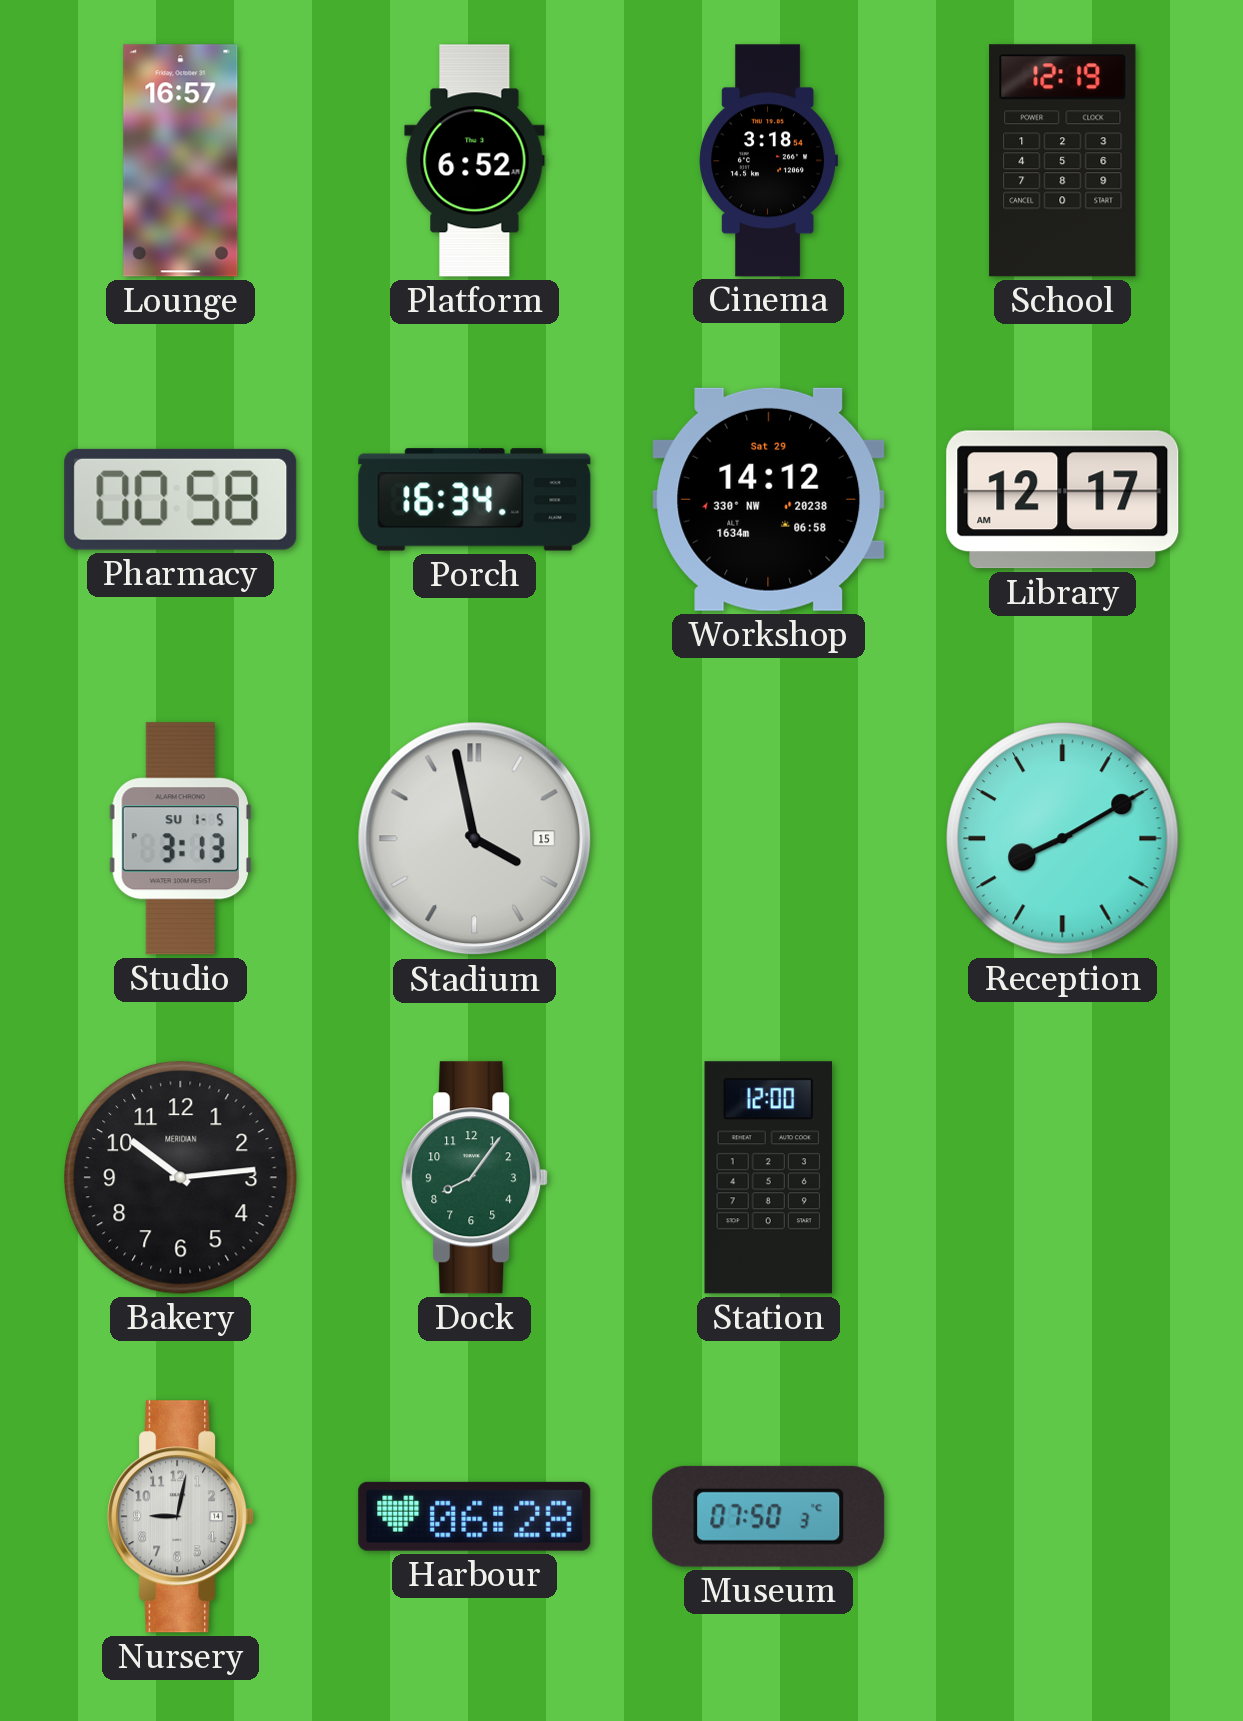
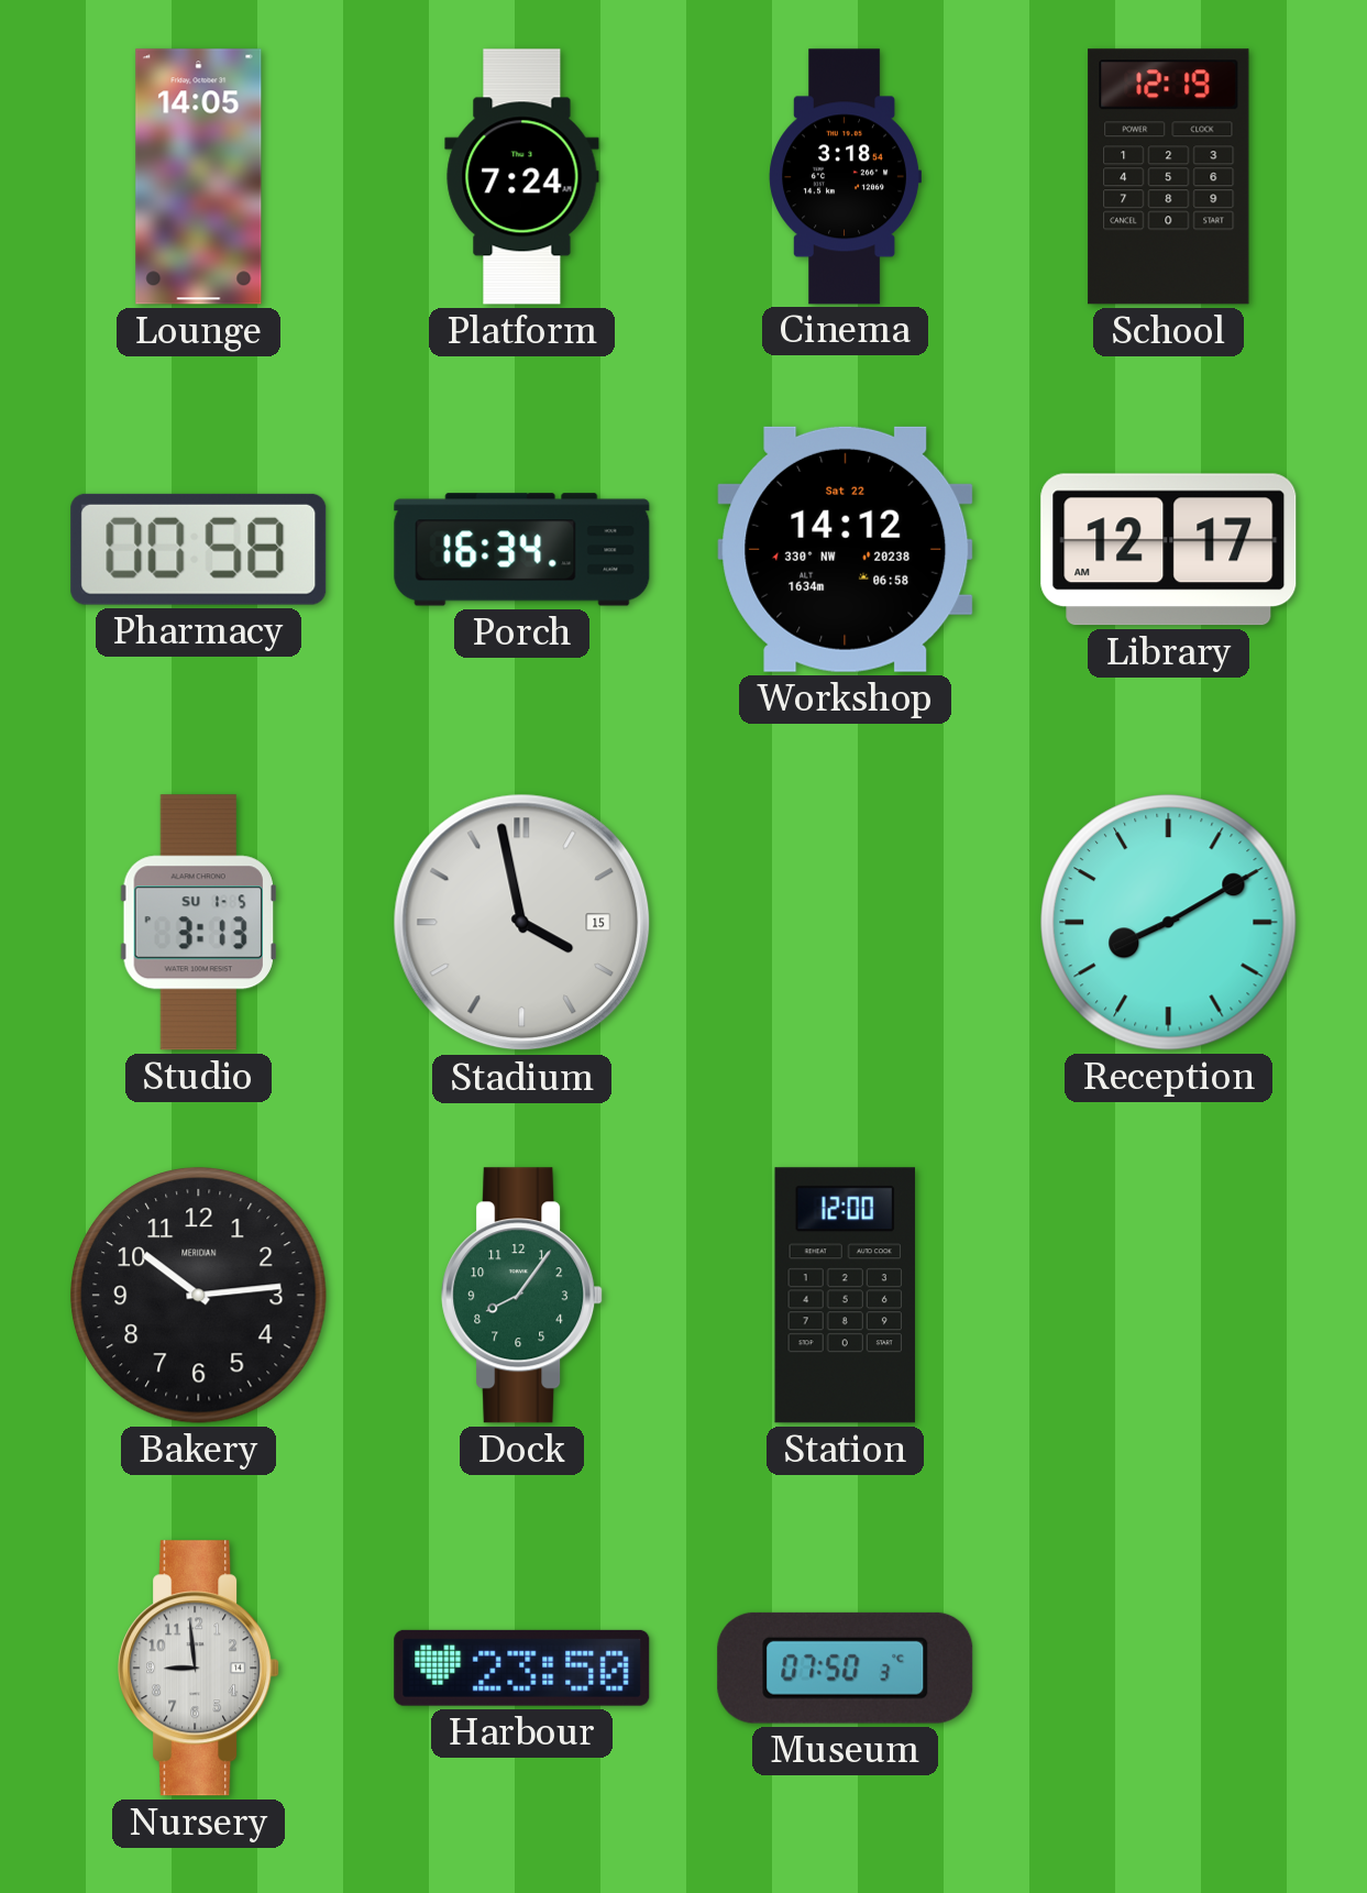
Lounge: 16:57 -> 14:05 (199, 177)
Platform: 6:52 -> 7:24 (522, 177)
Workshop date: Sat 29 -> Sat 22 (846, 549)
Nursery: 9:02 -> 8:59 (199, 1669)
Harbour: 06:28 -> 23:50 (522, 1668)
